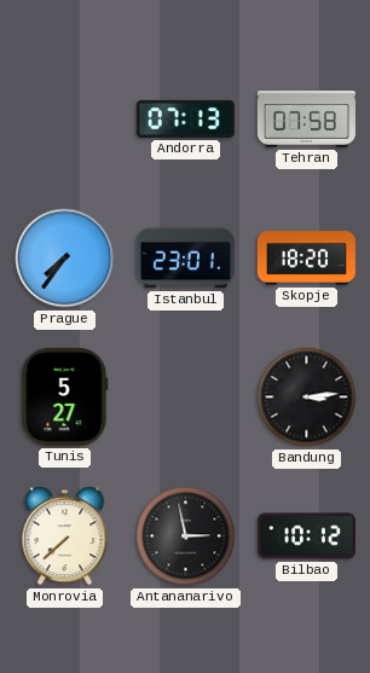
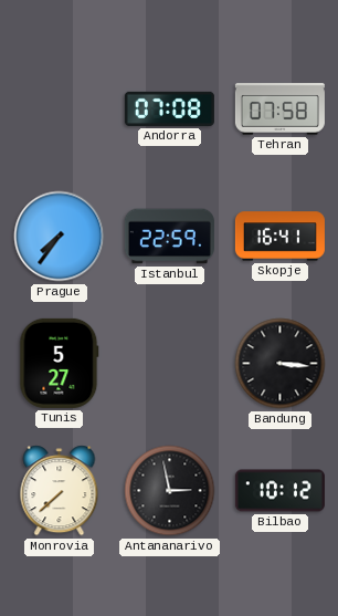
Andorra: 07:13 -> 07:08 (169, 108)
Istanbul: 23:01 -> 22:59 (169, 237)
Skopje: 18:20 -> 16:41 (279, 237)
Bandung: 3:14 -> 3:16 (281, 364)
